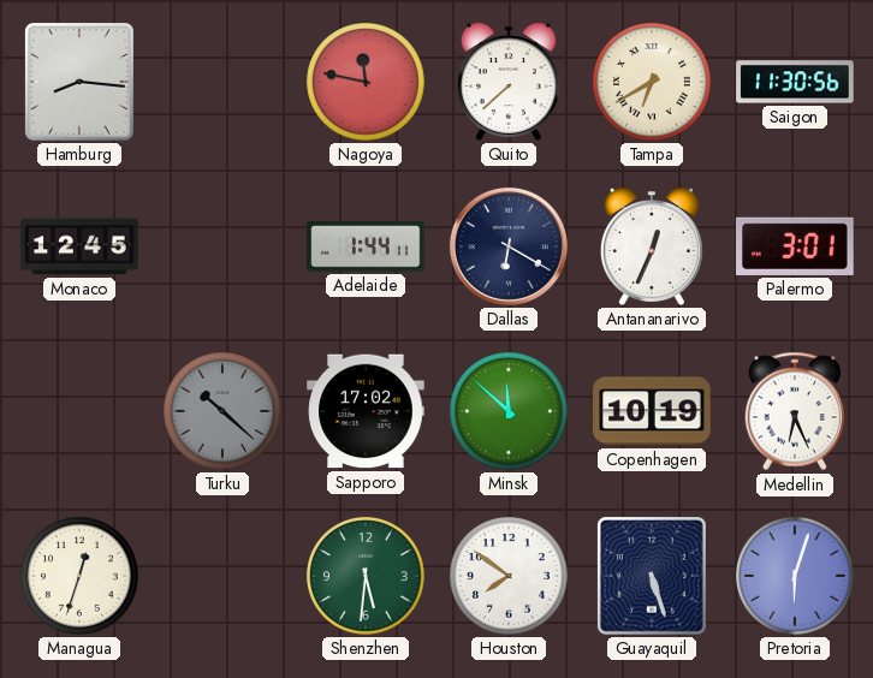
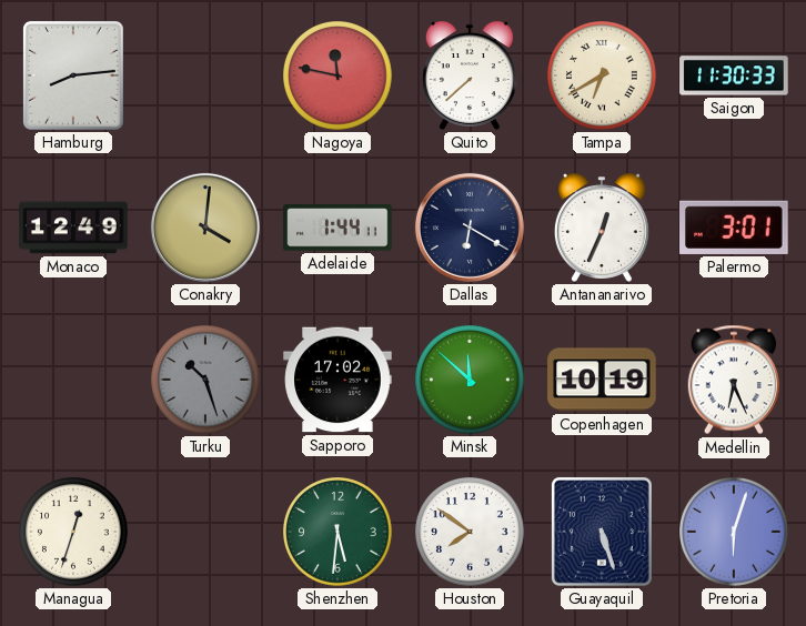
Hamburg: 8:16 -> 8:14 (73, 75)
Saigon: 11:30:56 -> 11:30:33 (734, 75)
Monaco: 12:45 -> 12:49 (73, 228)
Conakry: none -> 4:01 (205, 228)
Turku: 10:22 -> 10:27 (206, 381)
